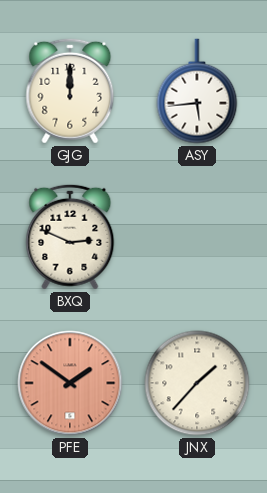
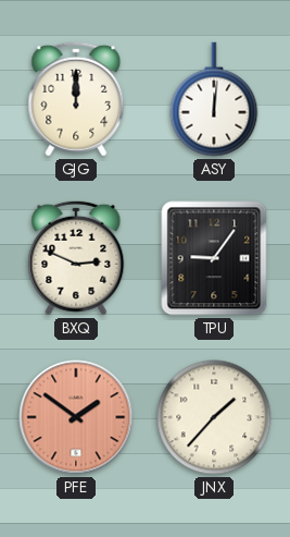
ASY: 5:44 -> 12:01 (214, 99)
TPU: none -> 9:06 (214, 258)
